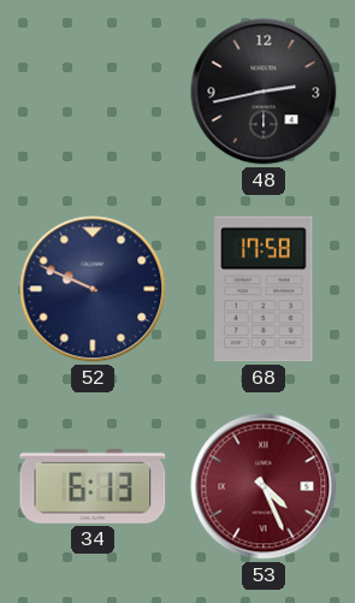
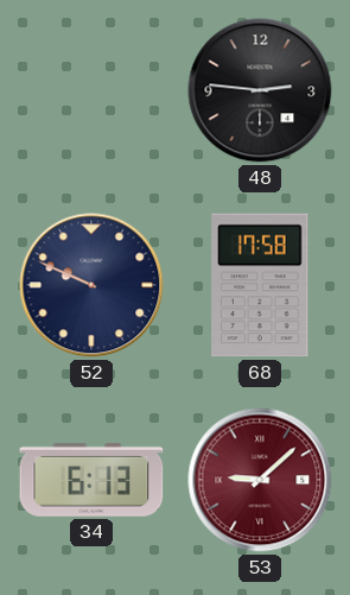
48: 2:43 -> 2:46 (260, 90)
53: 4:26 -> 9:08 (260, 480)
